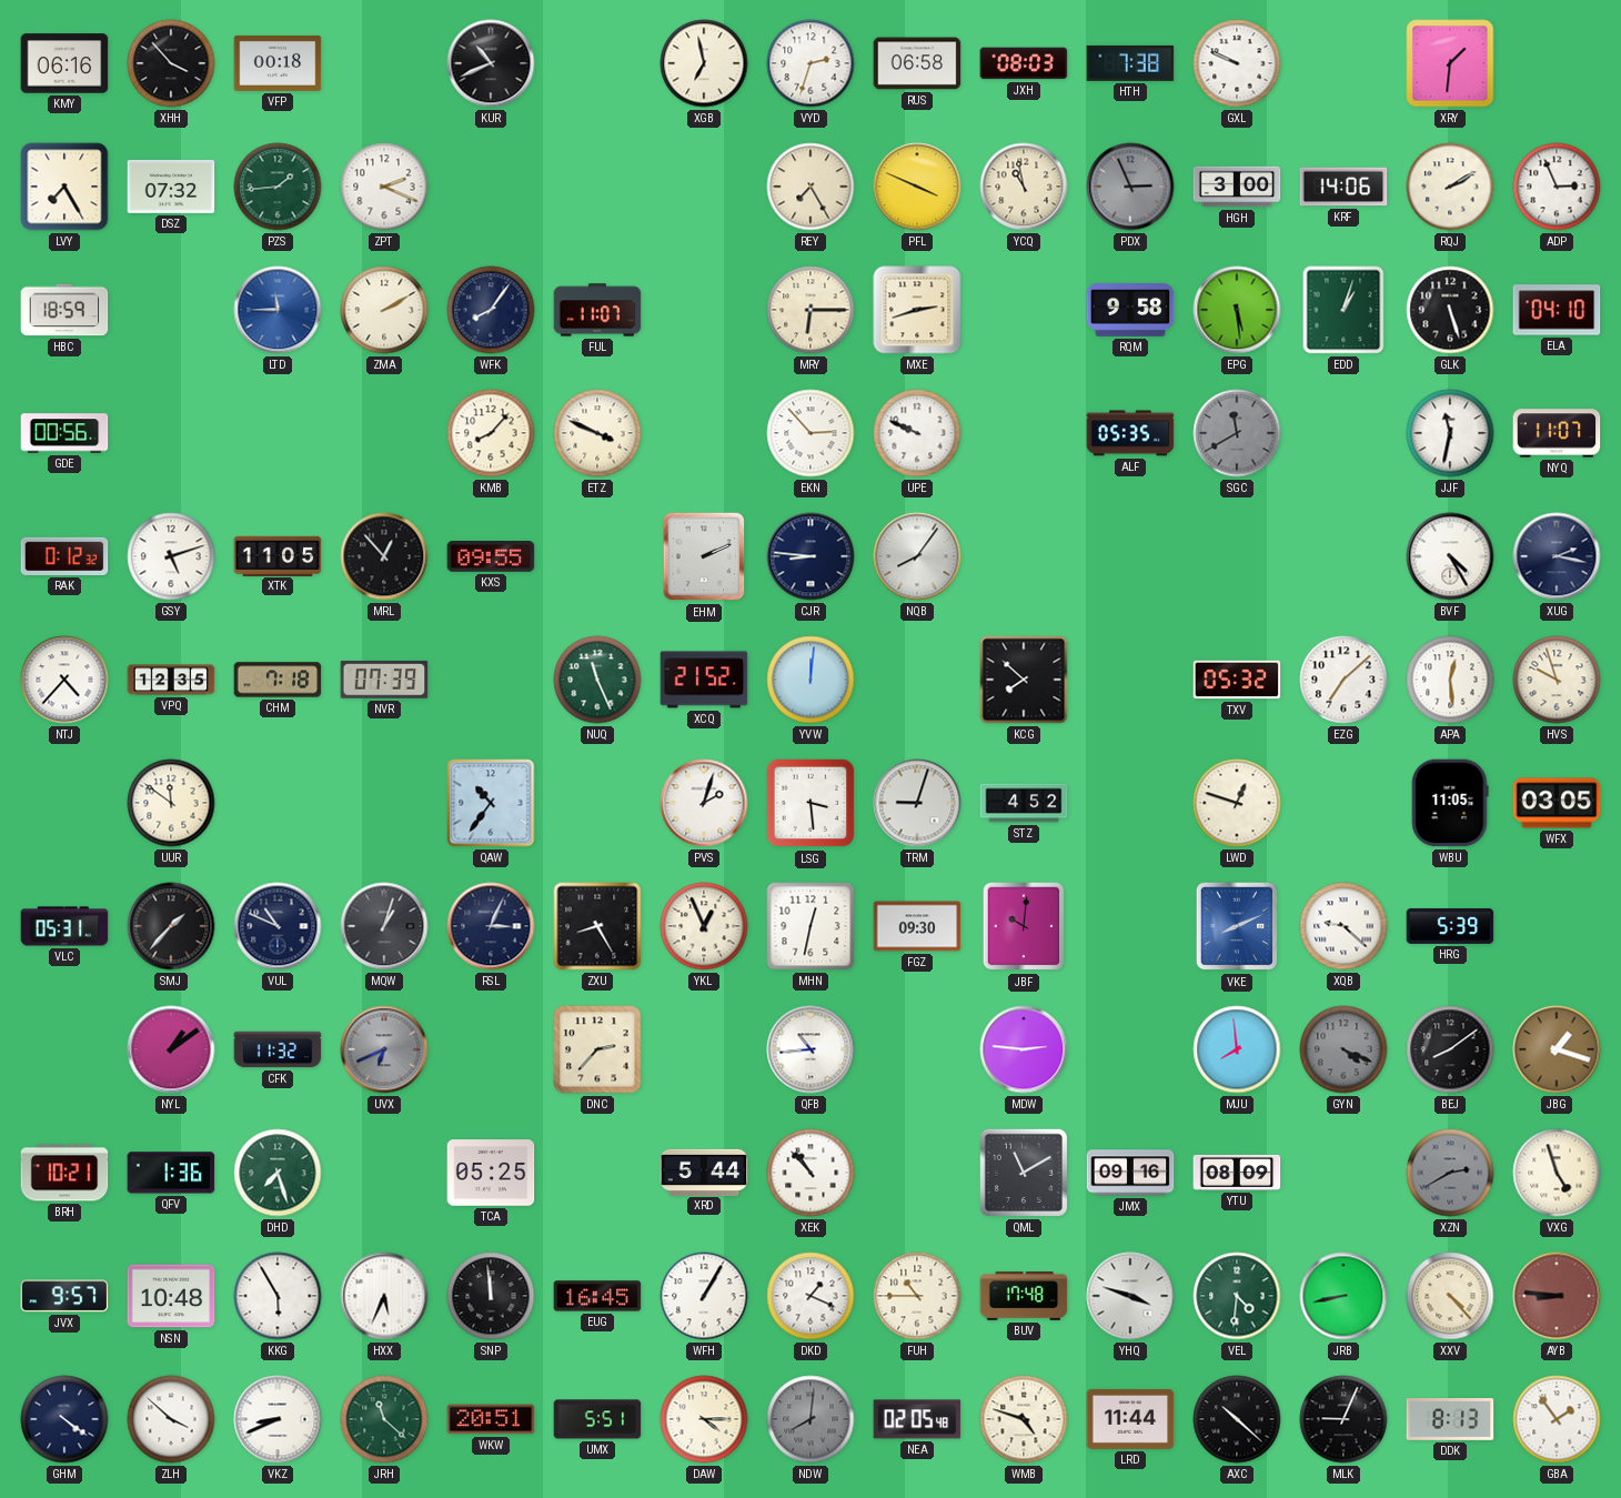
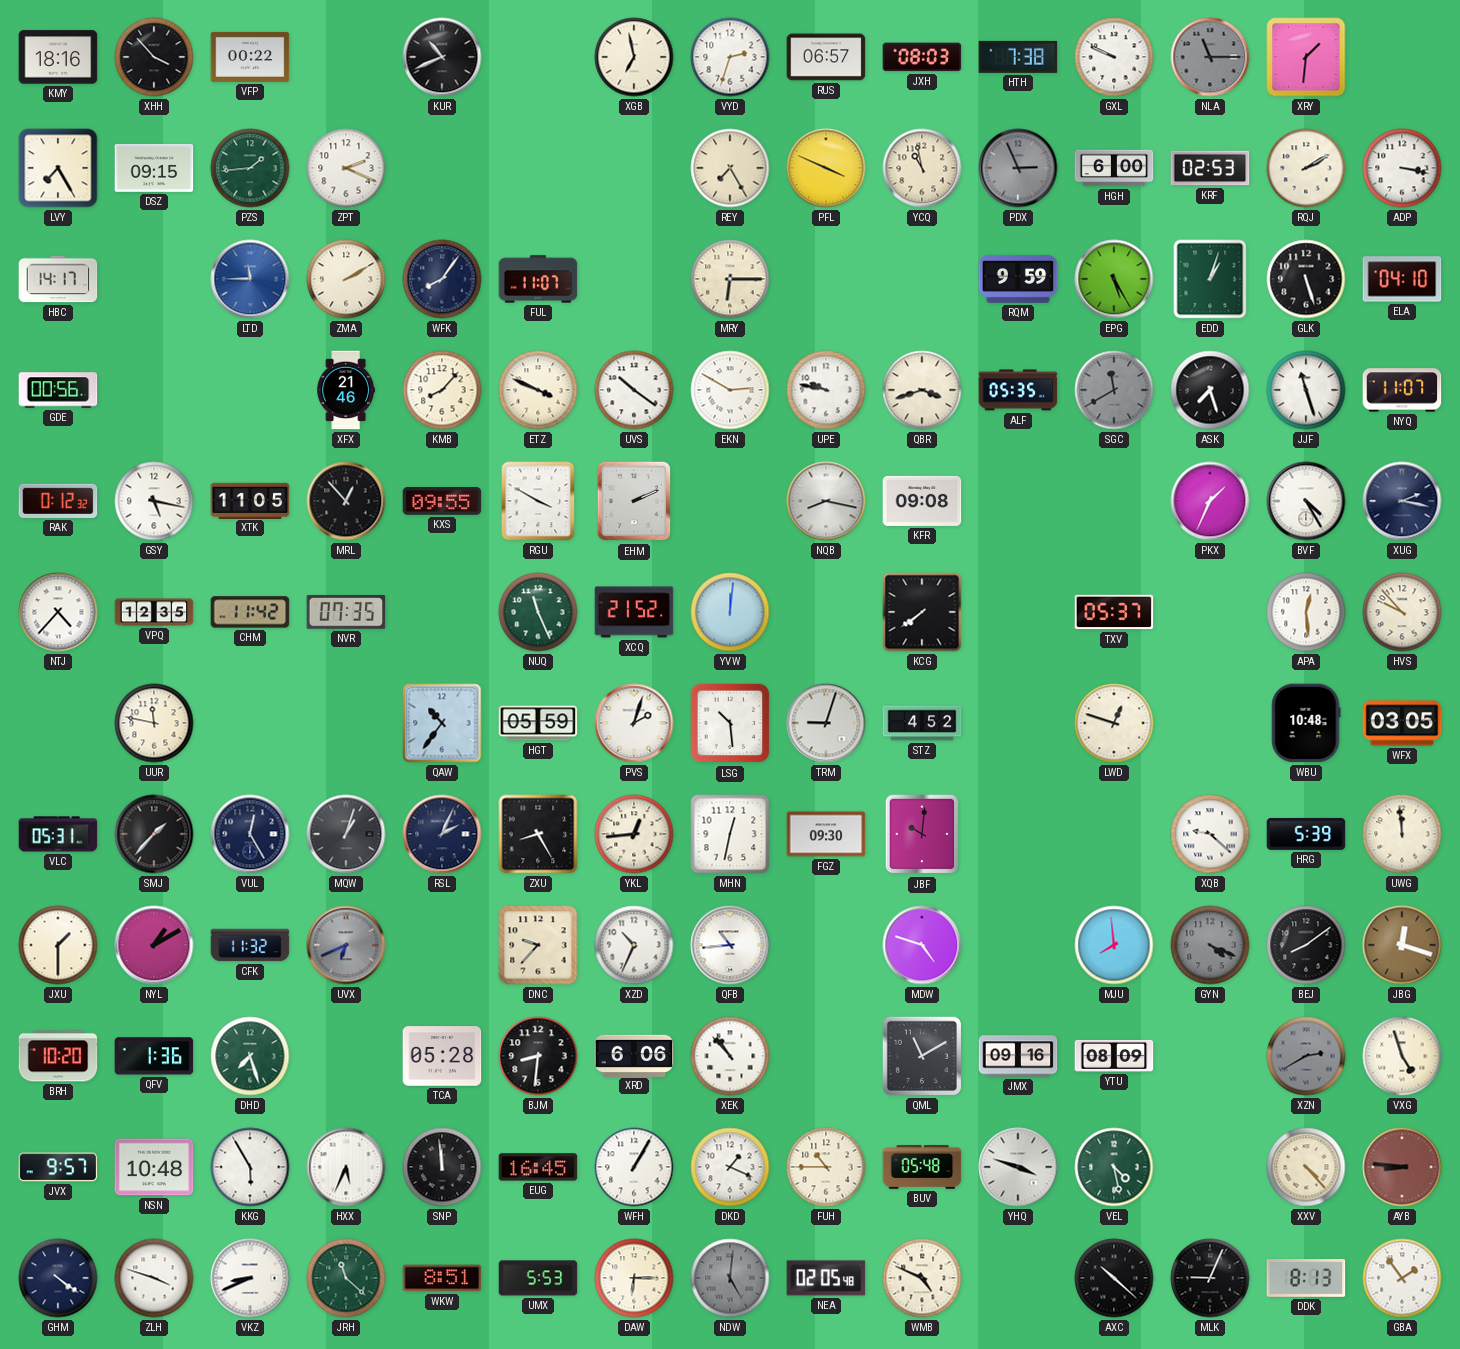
KMY: 06:16 -> 18:16 (58, 57)
VFP: 00:18 -> 00:22 (250, 57)
RUS: 06:58 -> 06:57 (826, 57)
NLA: none -> 11:15 (1210, 57)
DSZ: 07:32 -> 09:15 (154, 168)
HGH: 3:00 -> 6:00 (1114, 168)
KRF: 14:06 -> 02:53 (1210, 168)
ADP: 2:56 -> 3:17 (1402, 168)
HBC: 18:59 -> 14:17 (58, 279)
MXE: 2:42 -> none (917, 310)
RQM: 9:58 -> 9:59 (1018, 279)
EPG: 5:29 -> 5:25 (1114, 279)
XFX: none -> 21:46 (345, 390)
UVS: none -> 10:21 (634, 390)
EKN: 2:53 -> 2:50 (730, 390)
UPE: 9:49 -> 9:47 (826, 390)
QBR: none -> 3:42 (922, 390)
ASK: none -> 7:27 (1210, 390)
JJF: 11:32 -> 11:27 (1306, 390)
GSY: 5:12 -> 5:17 (154, 501)
RGU: none -> 3:50 (538, 501)
CJR: 8:46 -> none (810, 556)
NQB: 8:06 -> 8:17 (826, 501)
KFR: none -> 09:08 (922, 501)
PKX: none -> 1:34 (1210, 501)
CHM: 7:18 -> 11:42 (250, 612)
NVR: 07:39 -> 07:35 (346, 612)
KCG: 7:52 -> 7:39 (922, 612)
TXV: 05:32 -> 05:37 (1114, 612)
EZG: 7:08 -> none (1343, 680)
HVS: 9:57 -> 9:53 (1402, 612)
UUR: 11:51 -> 11:47 (154, 723)
HGT: none -> 05:59 (538, 723)
LSG: 3:29 -> 10:29 (730, 723)
WBU: 11:05 -> 10:48 (1306, 723)
VUL: 10:49 -> 12:25 (250, 834)
RSL: 3:04 -> 2:04 (442, 834)
YKL: 12:56 -> 12:44 (634, 834)
VKE: 8:11 -> none (1237, 926)
UWG: none -> 11:59 (1402, 834)
JXU: none -> 1:30 (58, 945)
NYL: 1:09 -> 1:10 (154, 945)
DNC: 2:37 -> 9:37 (538, 945)
XZD: none -> 10:34 (634, 945)
MDW: 2:46 -> 4:48 (922, 945)
JBG: 1:18 -> 12:18 (1402, 945)
BRH: 10:21 -> 10:20 (58, 1056)
TCA: 05:25 -> 05:28 (442, 1056)
BJM: none -> 8:31 (538, 1056)
XRD: 5:44 -> 6:06 (634, 1055)
BUV: 17:48 -> 05:48 (922, 1168)
VEL: 4:31 -> 4:28 (1114, 1167)
JRB: 8:43 -> none (1343, 1296)
ZLH: 3:52 -> 3:48 (154, 1278)
WKW: 20:51 -> 8:51 (442, 1278)
UMX: 5:51 -> 5:53 (538, 1278)
DAW: 4:15 -> 6:15 (634, 1278)
NDW: 8:01 -> 5:01 (730, 1278)
WMB: 4:48 -> 4:49 (922, 1278)
LRD: 11:44 -> none (1130, 1419)
